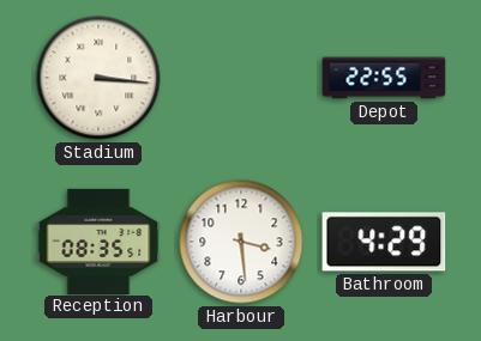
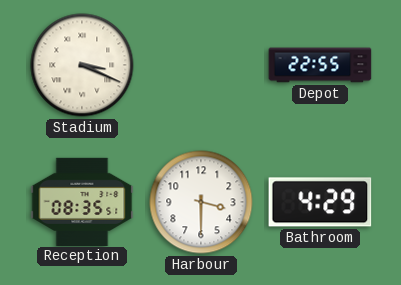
Stadium: 3:16 -> 3:19 (82, 65)
Harbour: 3:29 -> 3:30 (201, 202)
